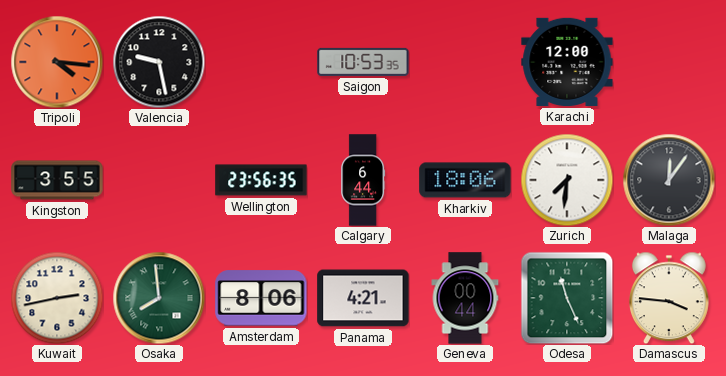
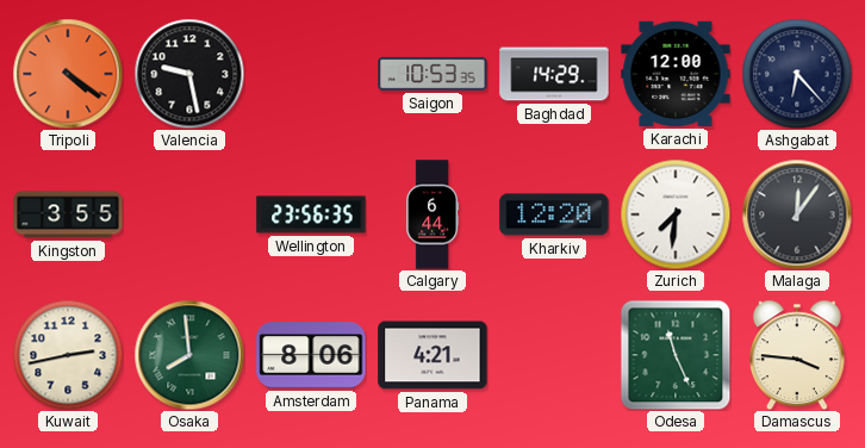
Tripoli: 4:16 -> 4:21 (68, 74)
Baghdad: none -> 14:29 (554, 74)
Ashgabat: none -> 6:23 (797, 74)
Kharkiv: 18:06 -> 12:20 (554, 214)
Geneva: 00:44 -> none (465, 298)
